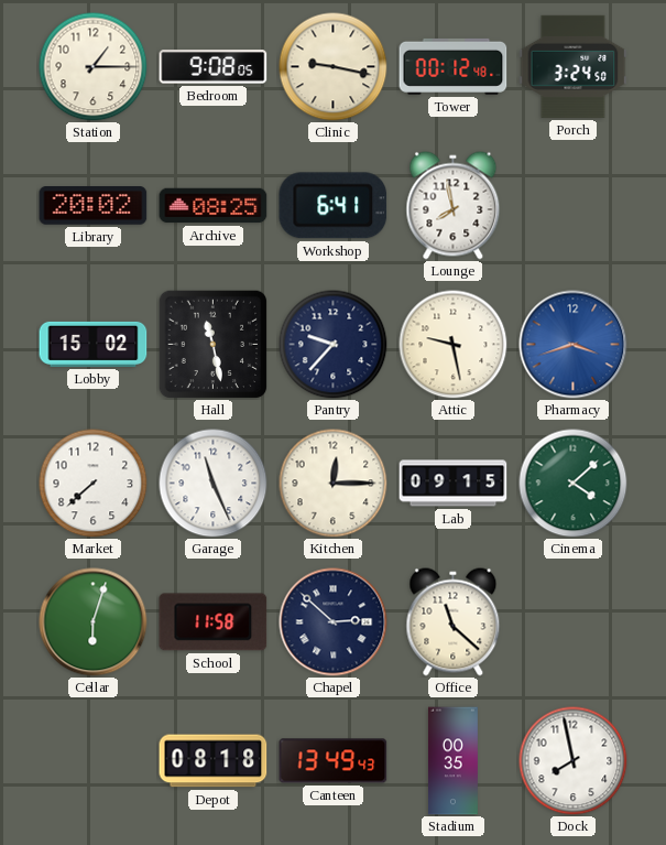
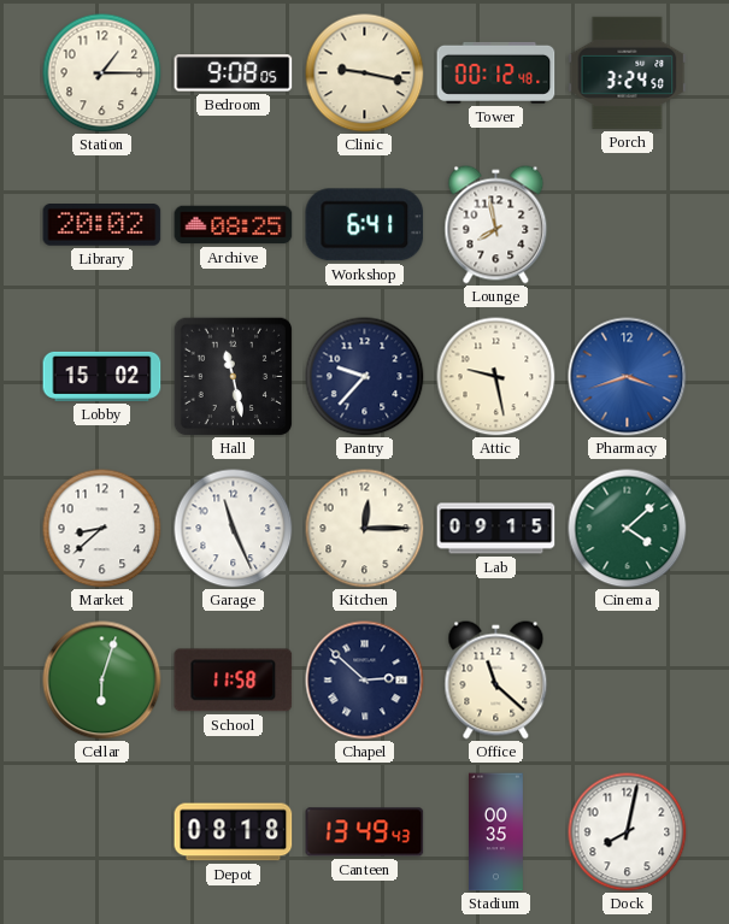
Market: 7:38 -> 8:38 (102, 529)
Dock: 7:58 -> 8:02 (628, 832)
